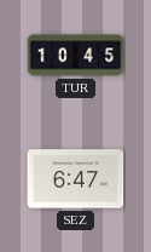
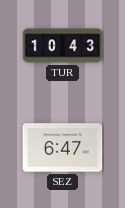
TUR: 10:45 -> 10:43 (63, 46)
